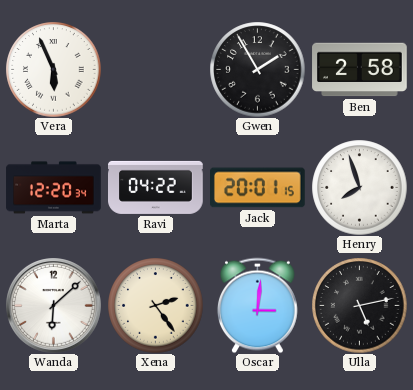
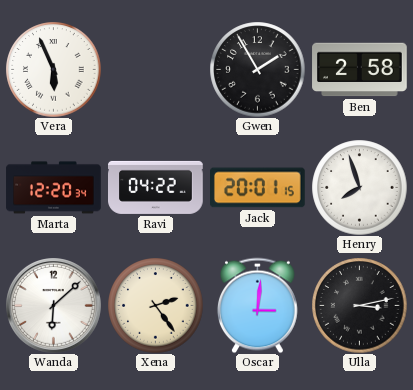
Ulla: 5:13 -> 3:13 (359, 305)
